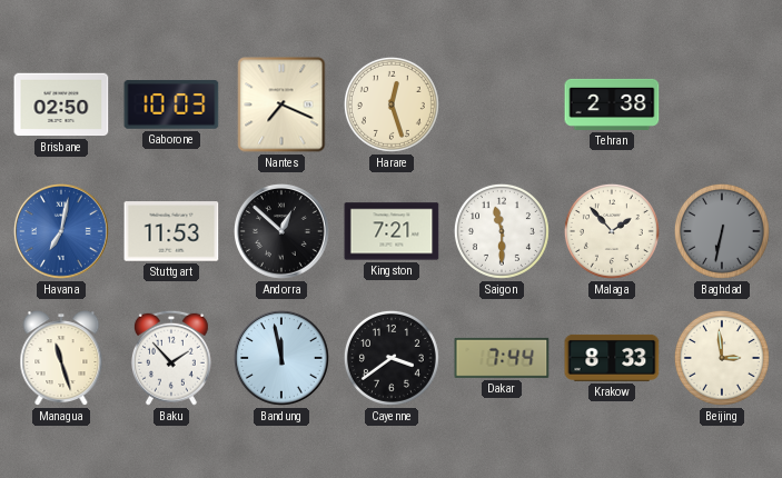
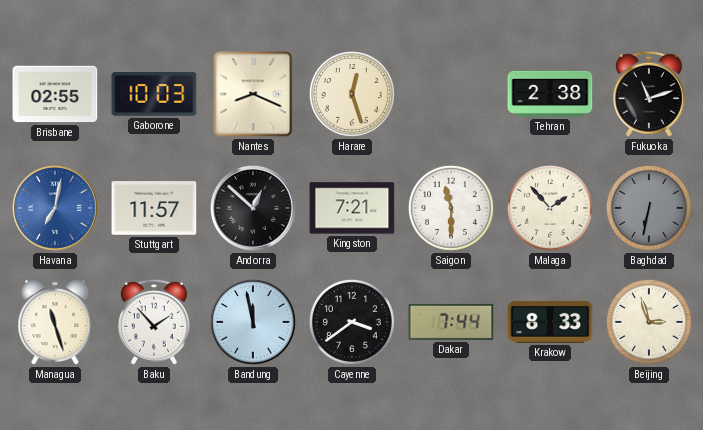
Brisbane: 02:50 -> 02:55 (55, 94)
Nantes: 7:19 -> 8:19 (253, 94)
Fukuoka: none -> 11:12 (649, 94)
Stuttgart: 11:53 -> 11:57 (154, 208)
Beijing: 2:59 -> 2:57 (649, 322)
